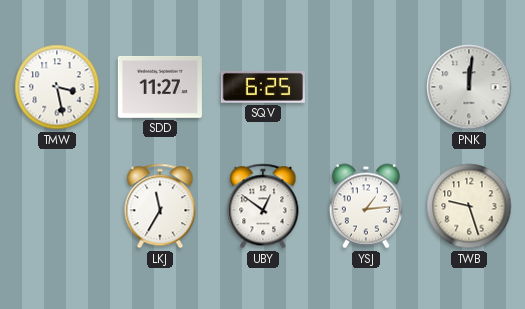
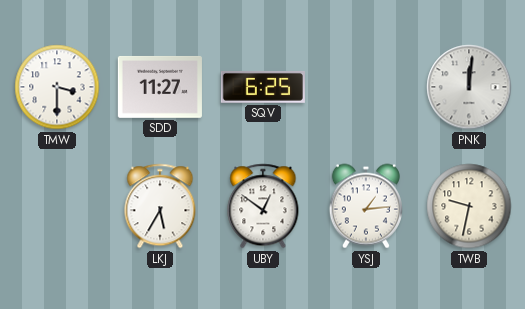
TMW: 3:28 -> 3:30 (57, 87)
LKJ: 11:35 -> 5:35 (160, 206)
TWB: 9:27 -> 9:32 (469, 206)
